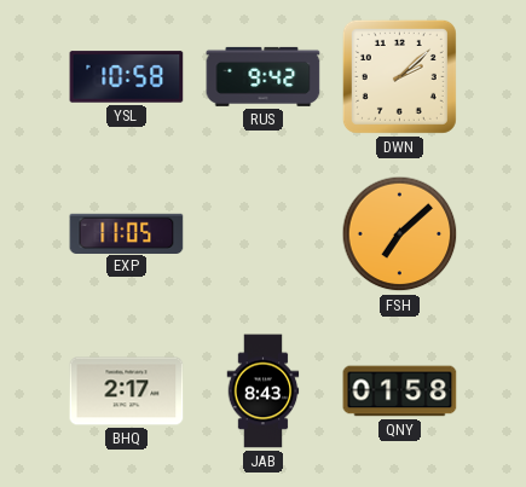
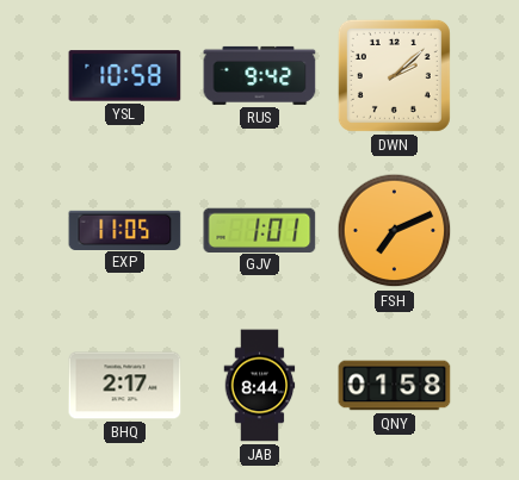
GJV: none -> 1:01 (260, 230)
FSH: 7:08 -> 7:11 (395, 231)
JAB: 8:43 -> 8:44 (260, 386)
